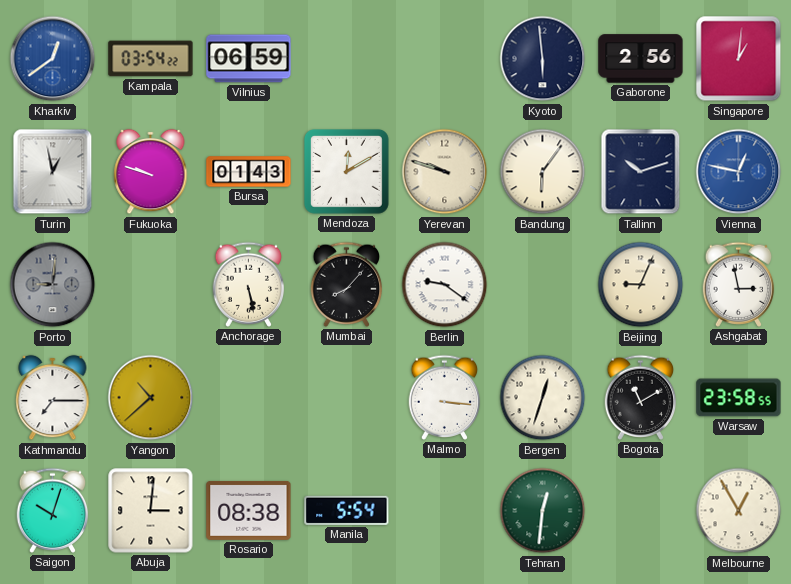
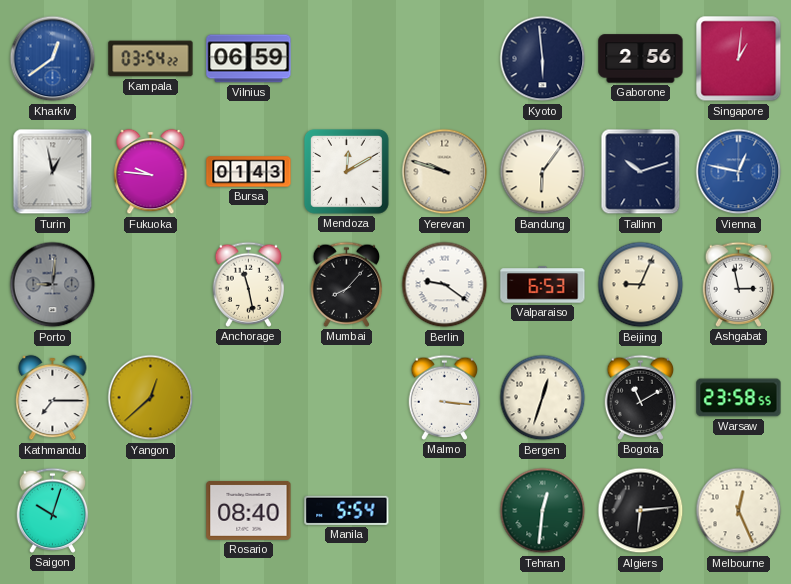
Fukuoka: 9:48 -> 9:46 (151, 172)
Anchorage: 5:28 -> 11:28 (249, 284)
Valparaiso: none -> 6:53 (543, 285)
Yangon: 10:38 -> 12:38 (151, 398)
Abuja: 3:01 -> none (151, 511)
Rosario: 08:38 -> 08:40 (249, 510)
Algiers: none -> 6:14 (641, 511)
Melbourne: 12:55 -> 12:26 (739, 511)
